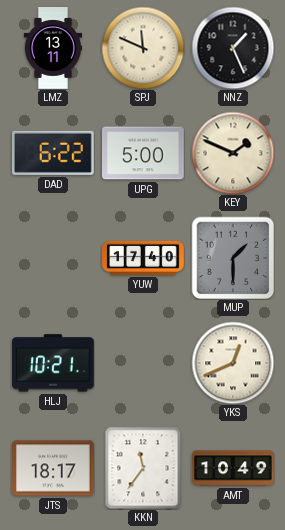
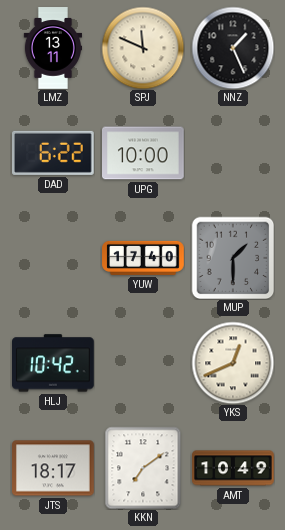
UPG: 5:00 -> 10:00 (144, 153)
KEY: 1:49 -> none (233, 153)
HLJ: 10:21 -> 10:42 (54, 363)
KKN: 11:36 -> 7:09 (143, 468)
